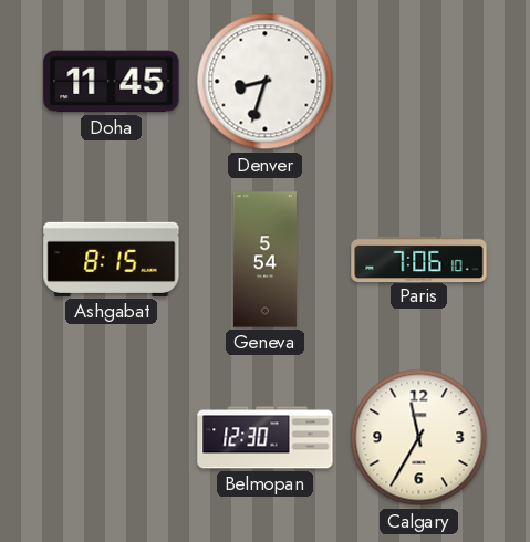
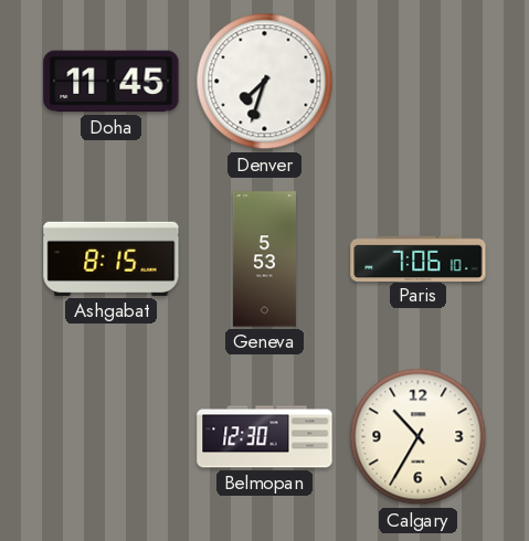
Denver: 8:33 -> 7:33 (265, 82)
Geneva: 5:54 -> 5:53 (264, 259)
Calgary: 11:35 -> 10:35 (419, 437)
